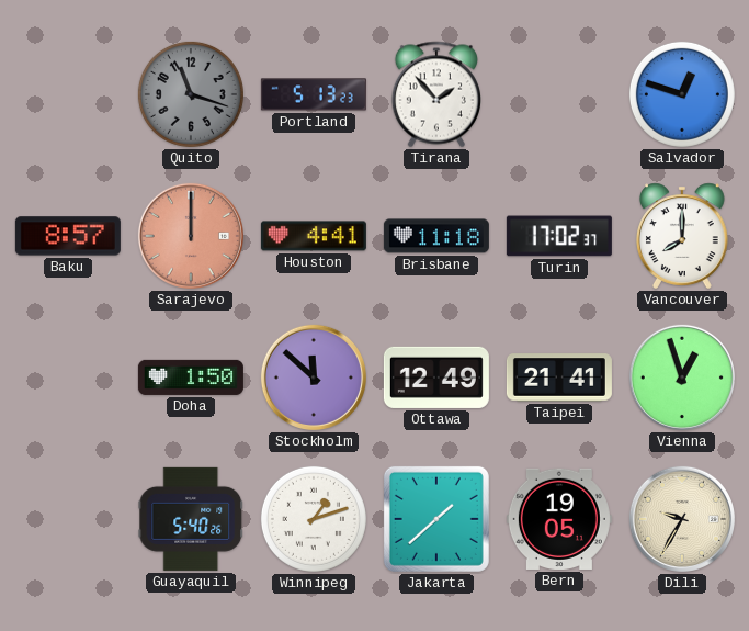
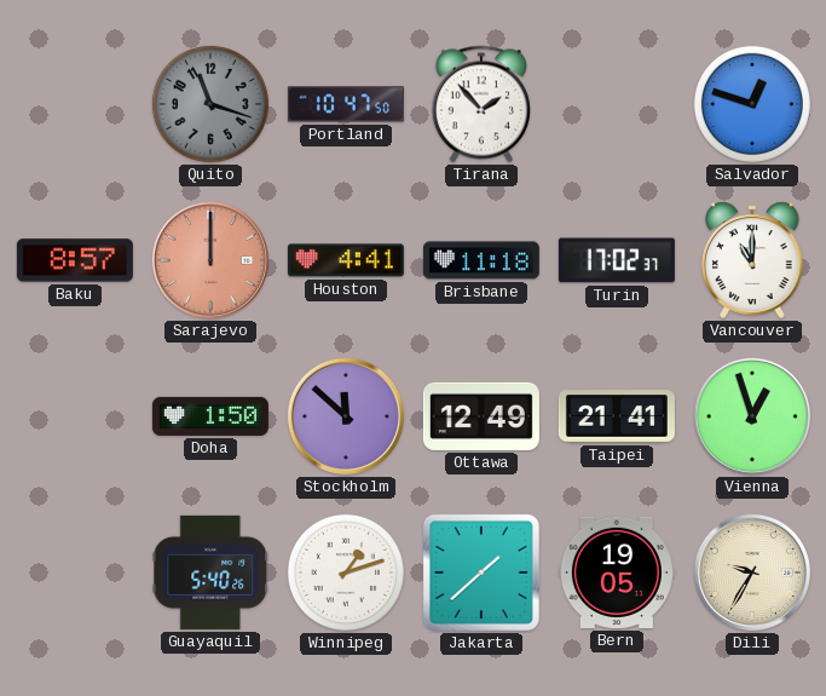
Portland: 5:13 -> 10:47 (346, 104)
Vancouver: 8:00 -> 11:00 (752, 260)
